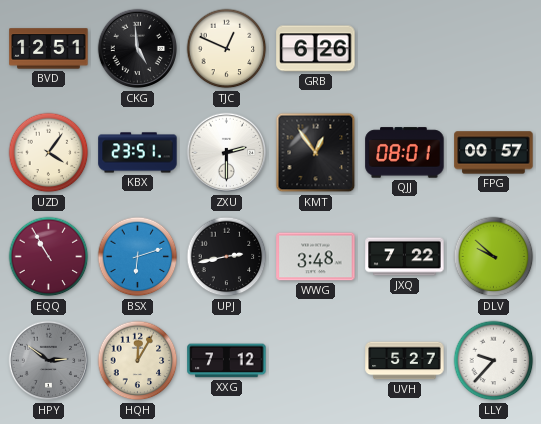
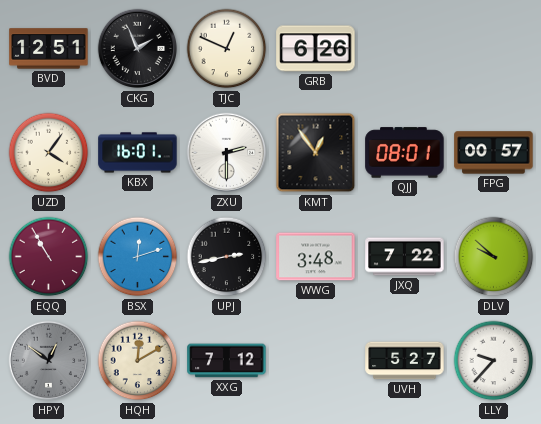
CKG: 4:59 -> 1:56 (138, 49)
KBX: 23:51 -> 16:01 (138, 153)
BSX: 6:12 -> 12:12 (138, 257)
HPY: 2:51 -> 12:51 (49, 361)
HQH: 12:05 -> 12:10 (138, 361)
